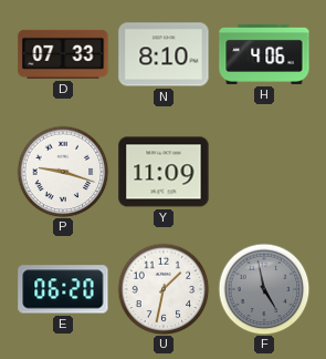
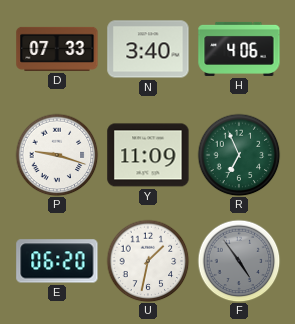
N: 8:10 -> 3:40 (148, 49)
R: none -> 6:56 (239, 155)
F: 4:58 -> 4:54 (239, 261)
